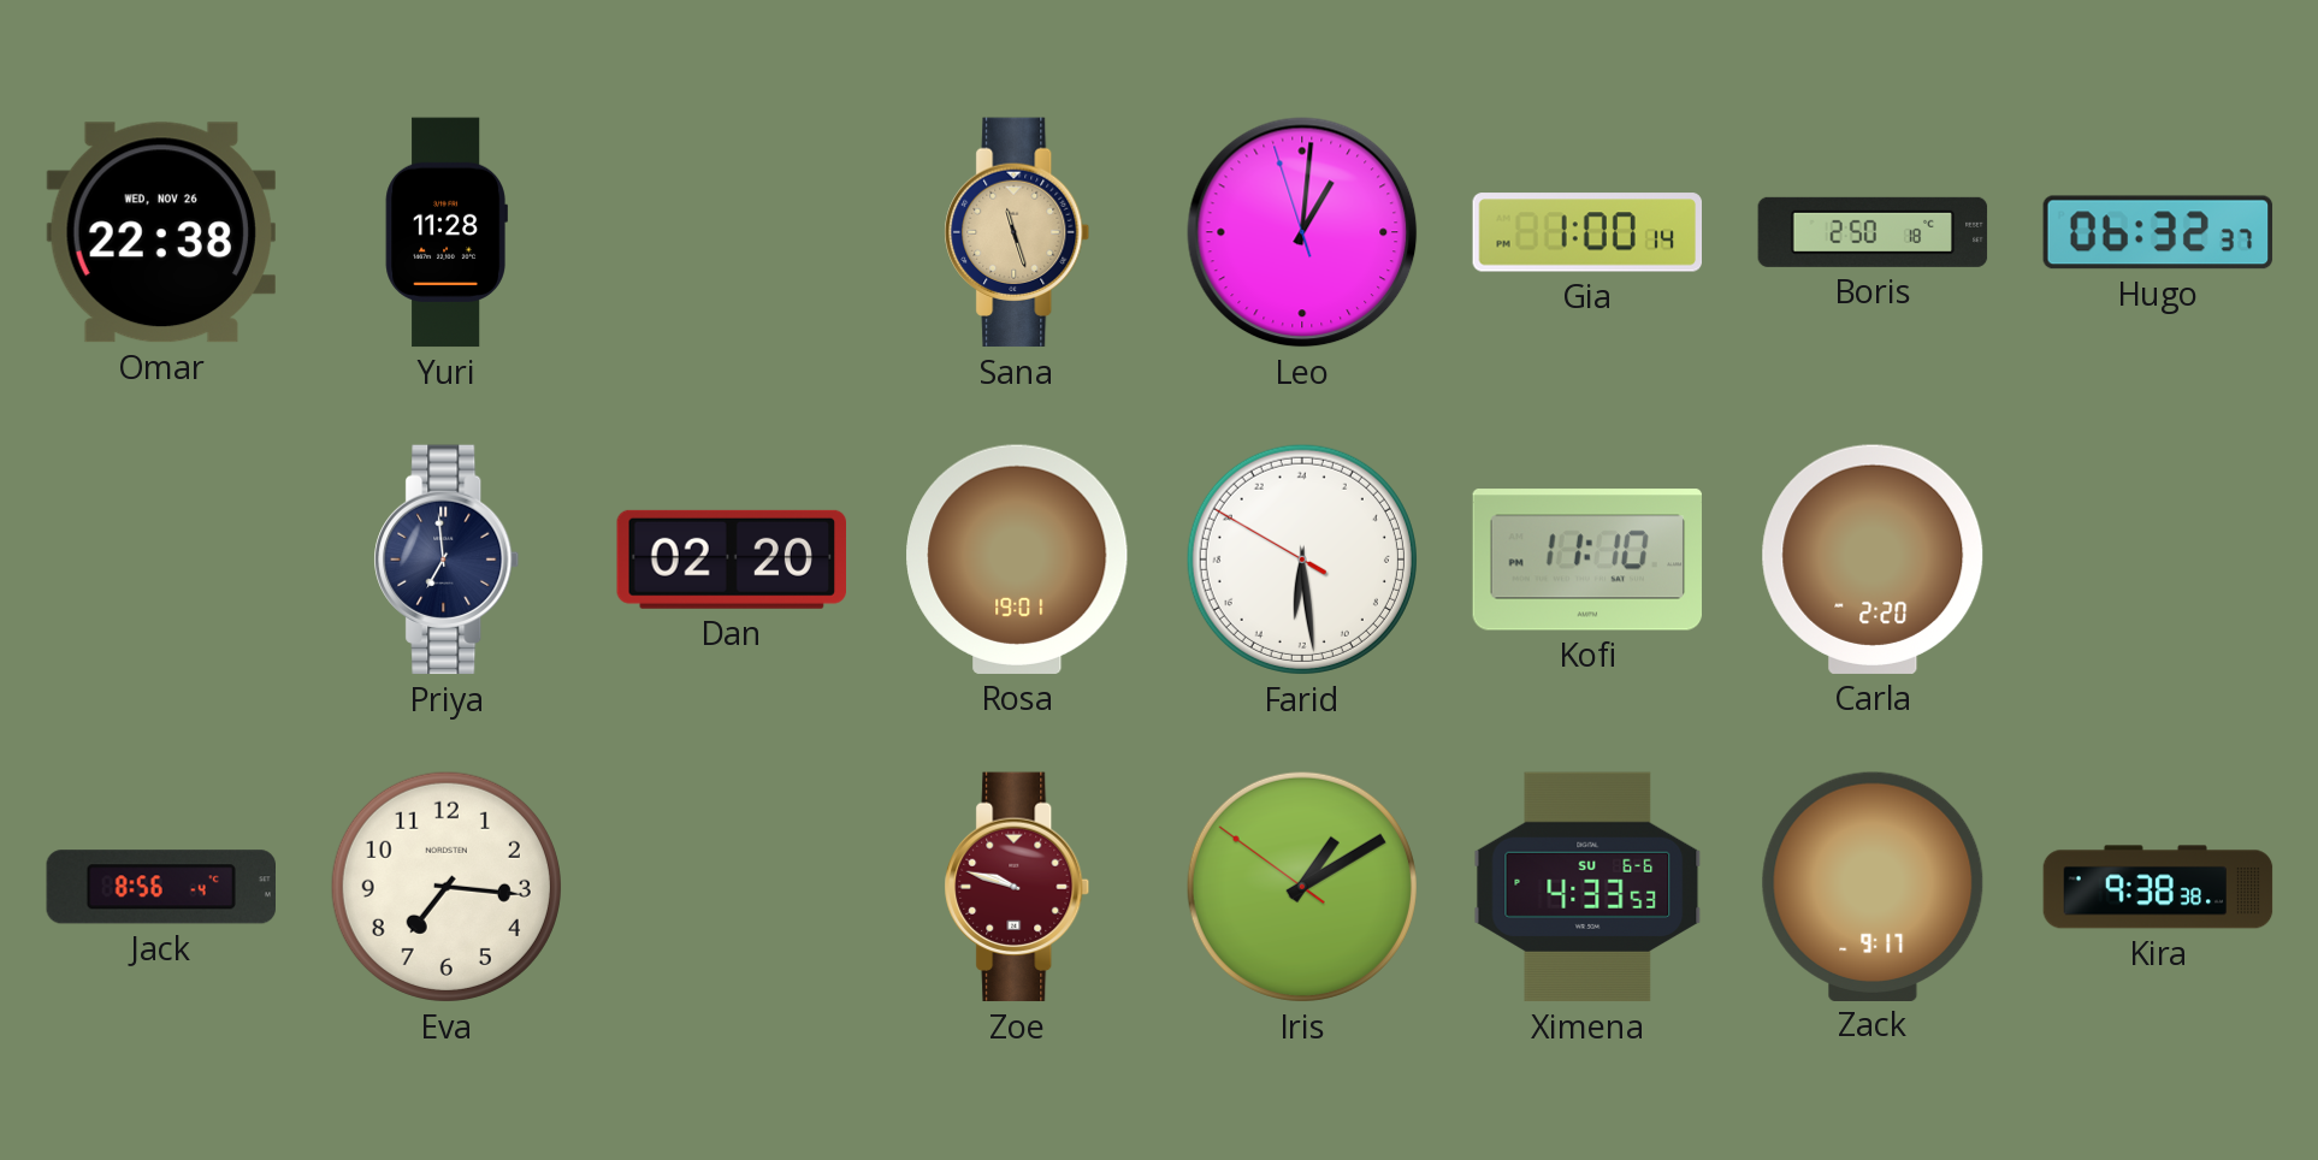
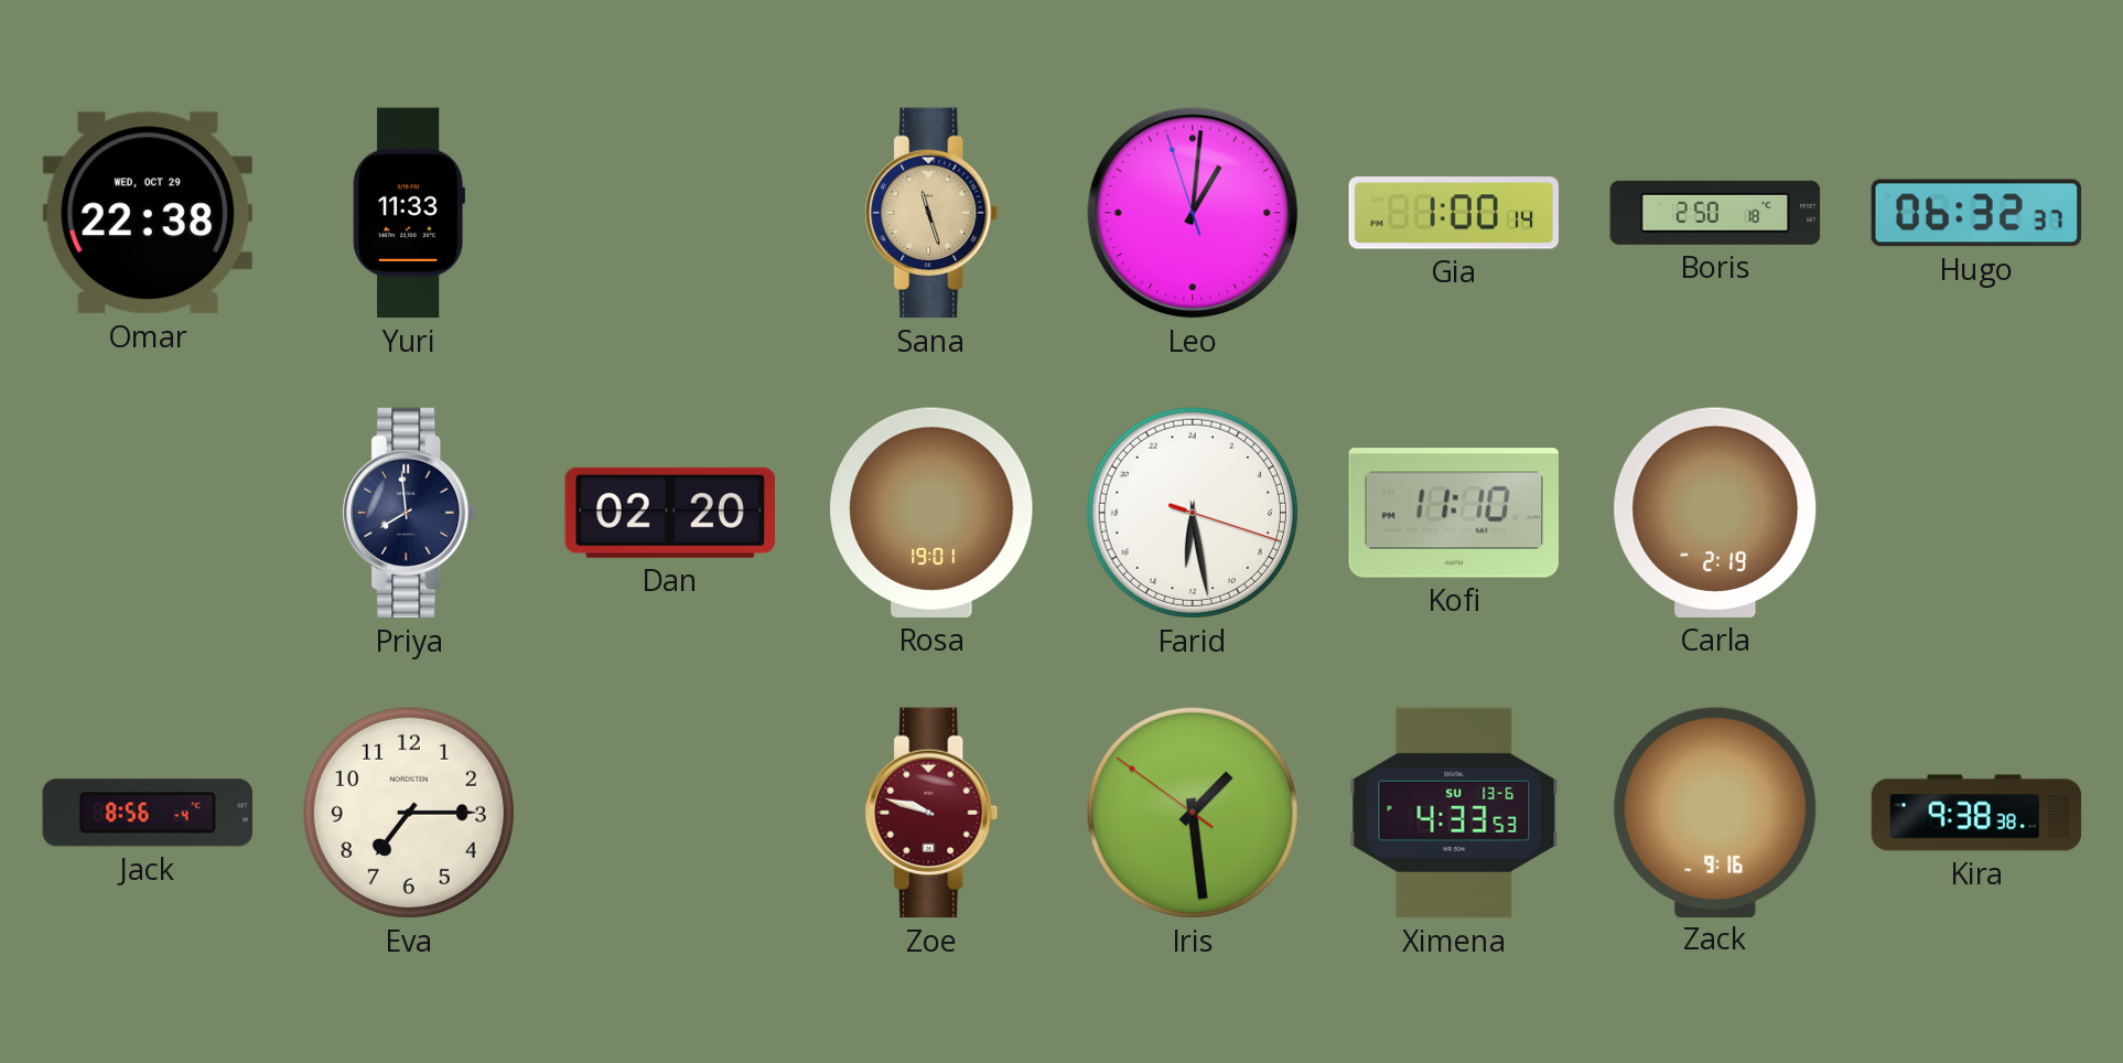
Omar date: WED, NOV 26 -> WED, OCT 29 (148, 213)
Yuri: 11:28 -> 11:33 (409, 213)
Priya: 6:59 -> 7:59 (409, 513)
Farid: 12:28:50 -> 12:28:18 (1193, 513)
Carla: 2:20 -> 2:19 (1715, 513)
Eva: 7:16 -> 7:15 (409, 813)
Iris: 1:09 -> 1:28 (1193, 813)
Ximena date: SU 6-6 -> SU 13-6 (1454, 813)
Zack: 9:17 -> 9:16 (1715, 812)
